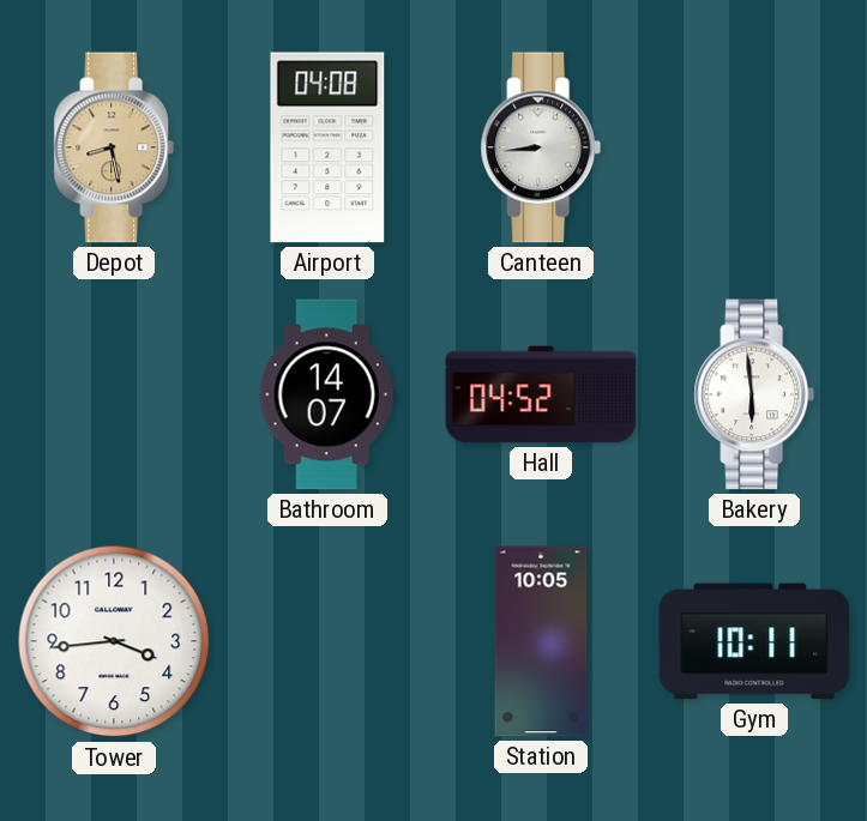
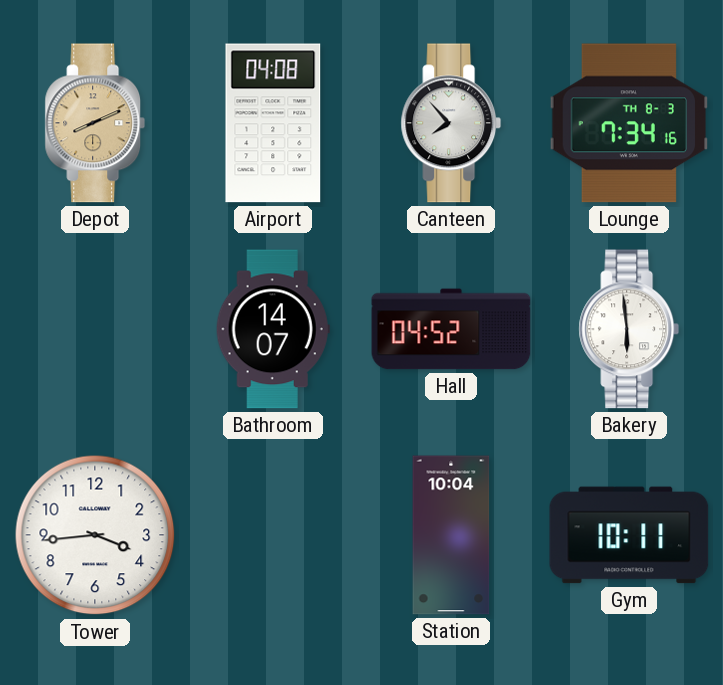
Depot: 8:28 -> 8:11 (95, 123)
Canteen: 8:44 -> 7:53 (451, 123)
Lounge: none -> 7:34 (628, 123)
Station: 10:05 -> 10:04 (451, 535)
